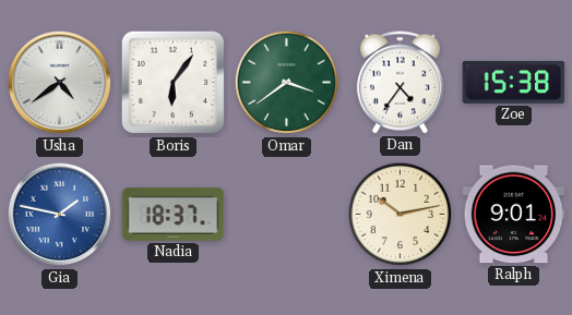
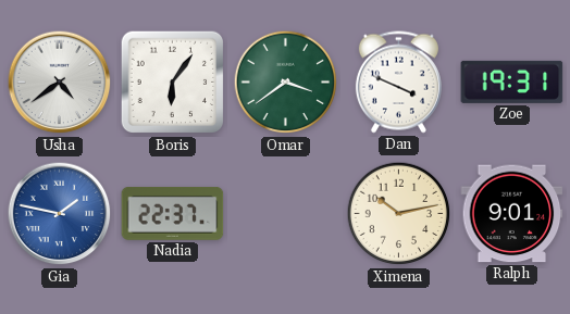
Dan: 4:36 -> 3:49 (398, 83)
Zoe: 15:38 -> 19:31 (512, 81)
Nadia: 18:37 -> 22:37 (173, 214)
